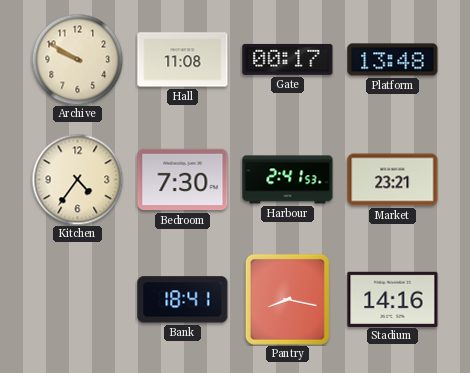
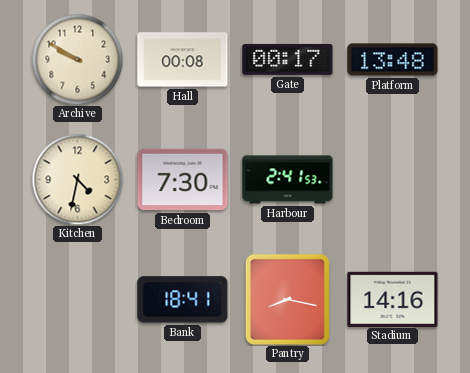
Hall: 11:08 -> 00:08 (183, 60)
Kitchen: 4:36 -> 4:32 (77, 179)
Market: 23:21 -> none (393, 180)
